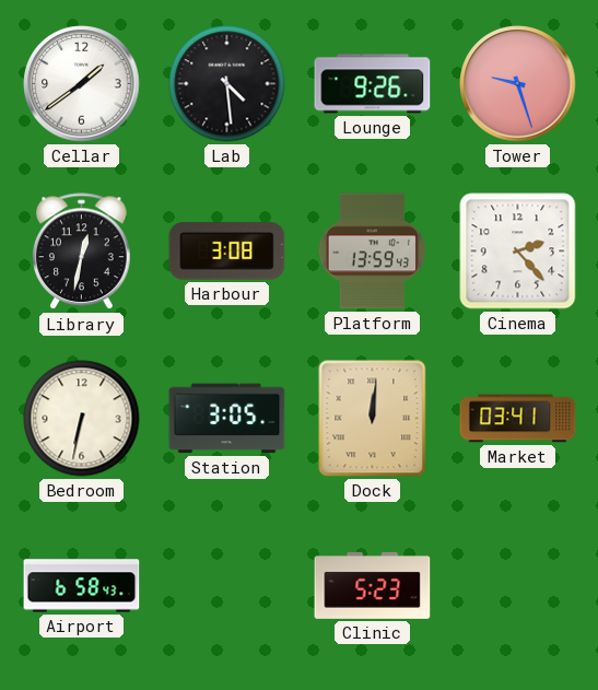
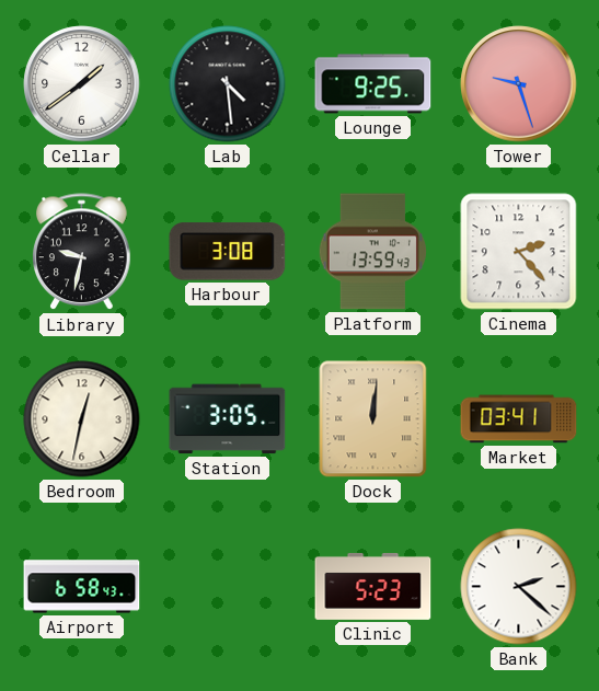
Lounge: 9:26 -> 9:25 (373, 84)
Library: 12:32 -> 9:32 (82, 252)
Bedroom: 6:32 -> 12:32 (82, 419)
Bank: none -> 2:22 (519, 587)
